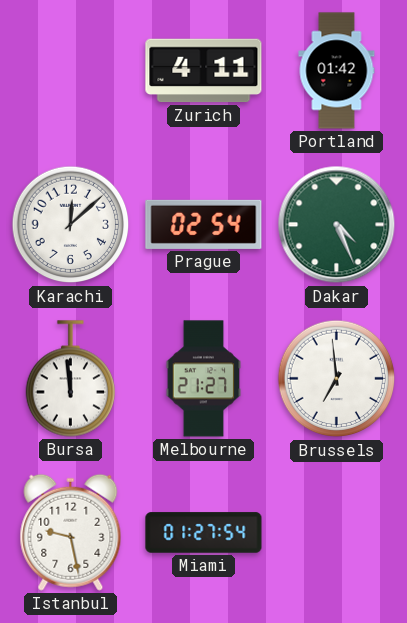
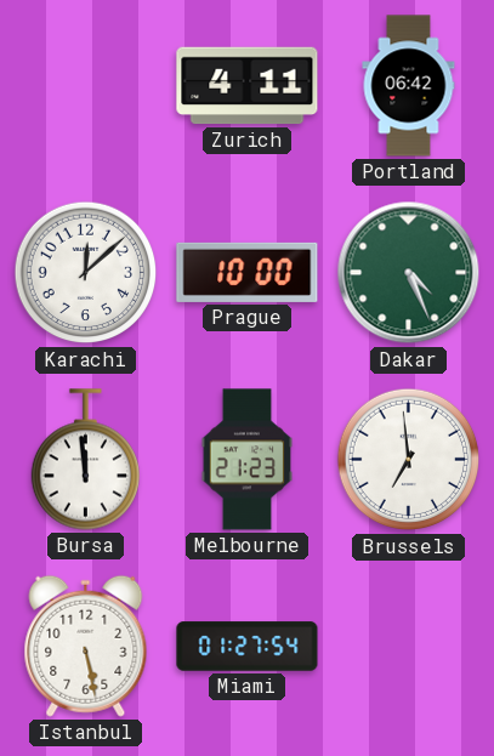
Portland: 01:42 -> 06:42 (409, 86)
Prague: 02:54 -> 10:00 (248, 272)
Melbourne: 21:27 -> 21:23 (248, 460)
Istanbul: 9:28 -> 5:28 (86, 646)
